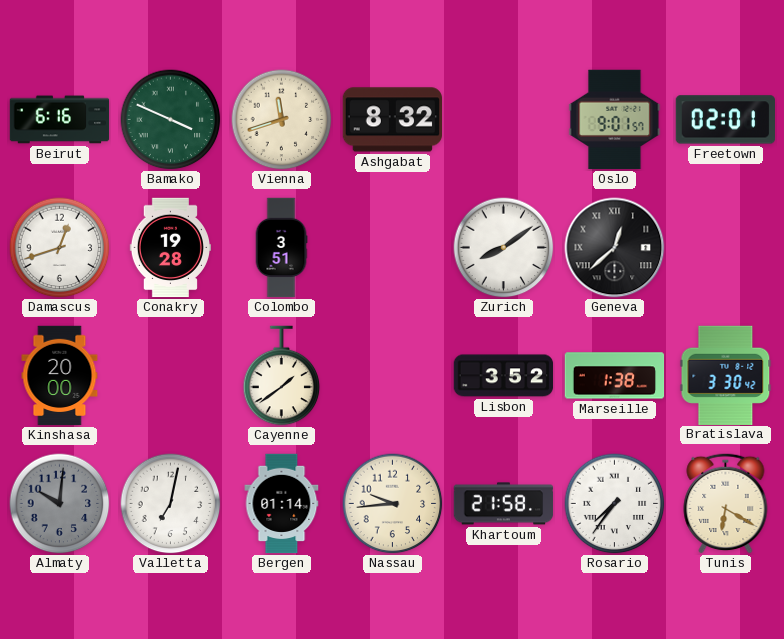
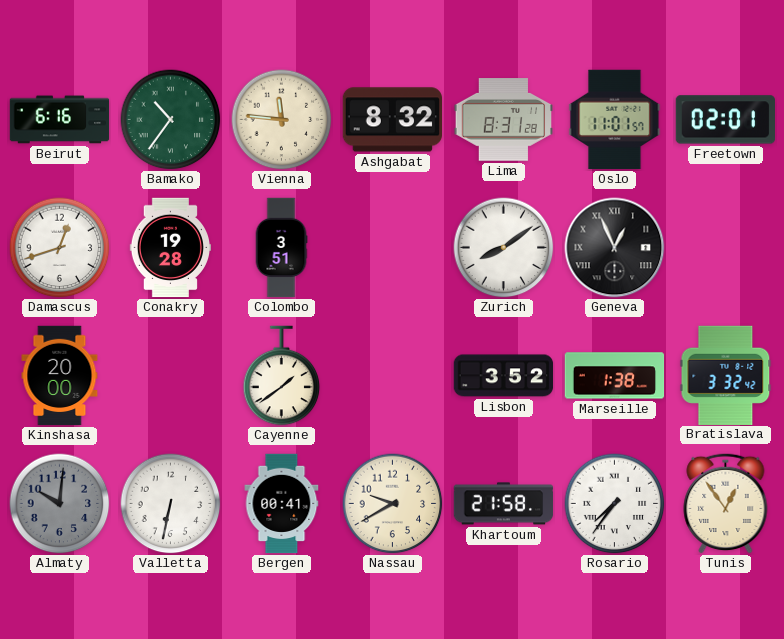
Bamako: 3:49 -> 10:36 (171, 120)
Vienna: 11:42 -> 11:46 (282, 120)
Lima: none -> 8:31 (504, 120)
Oslo: 9:01 -> 11:01 (615, 120)
Geneva: 12:38 -> 12:56 (615, 248)
Bratislava: 3:30 -> 3:32 (726, 375)
Valletta: 7:02 -> 6:32 (171, 504)
Bergen: 01:14 -> 00:41 (282, 504)
Nassau: 9:44 -> 9:40 (393, 504)
Tunis: 6:20 -> 12:54 (726, 503)
